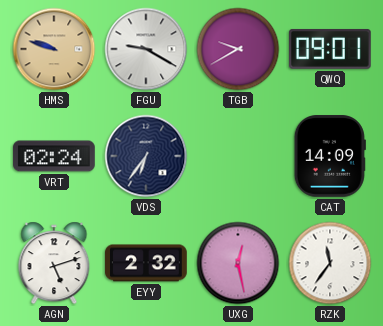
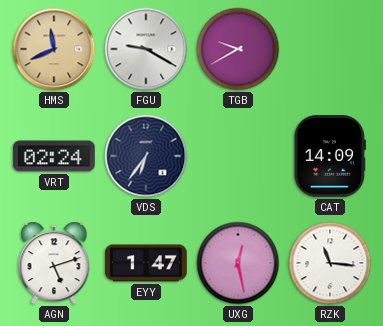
HMS: 9:48 -> 11:41 (54, 49)
QWQ: 09:01 -> none (331, 49)
EYY: 2:32 -> 1:47 (146, 263)
RZK: 11:36 -> 11:16 (330, 263)
